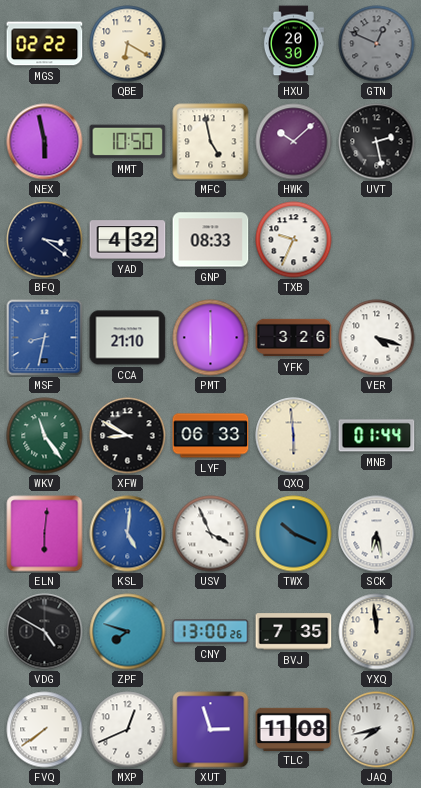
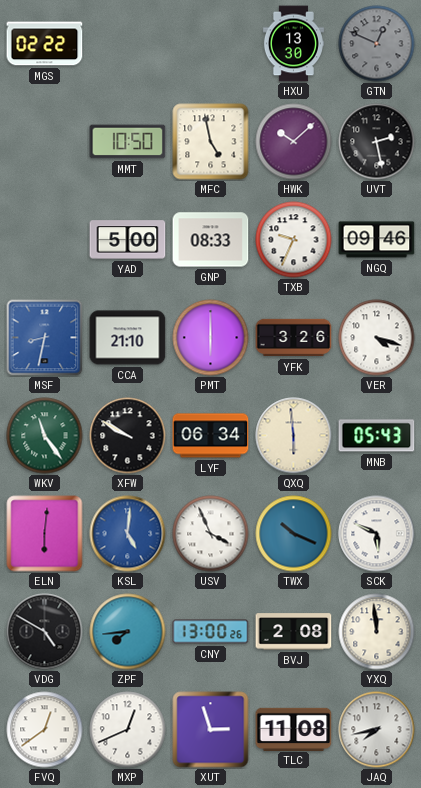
QBE: 6:20 -> none (128, 44)
HXU: 20:30 -> 13:30 (293, 44)
NEX: 5:58 -> none (45, 142)
BFQ: 3:21 -> none (45, 240)
YAD: 4:32 -> 5:00 (128, 240)
NGQ: none -> 09:46 (377, 240)
XFW: 8:50 -> 9:50 (128, 436)
LYF: 06:33 -> 06:34 (211, 436)
MNB: 01:44 -> 05:43 (377, 436)
SCK: 6:28 -> 5:49 (377, 534)
ZPF: 7:48 -> 7:44 (128, 632)
BVJ: 7:35 -> 2:08 (294, 632)
FVQ: 7:39 -> 12:39 (45, 730)
